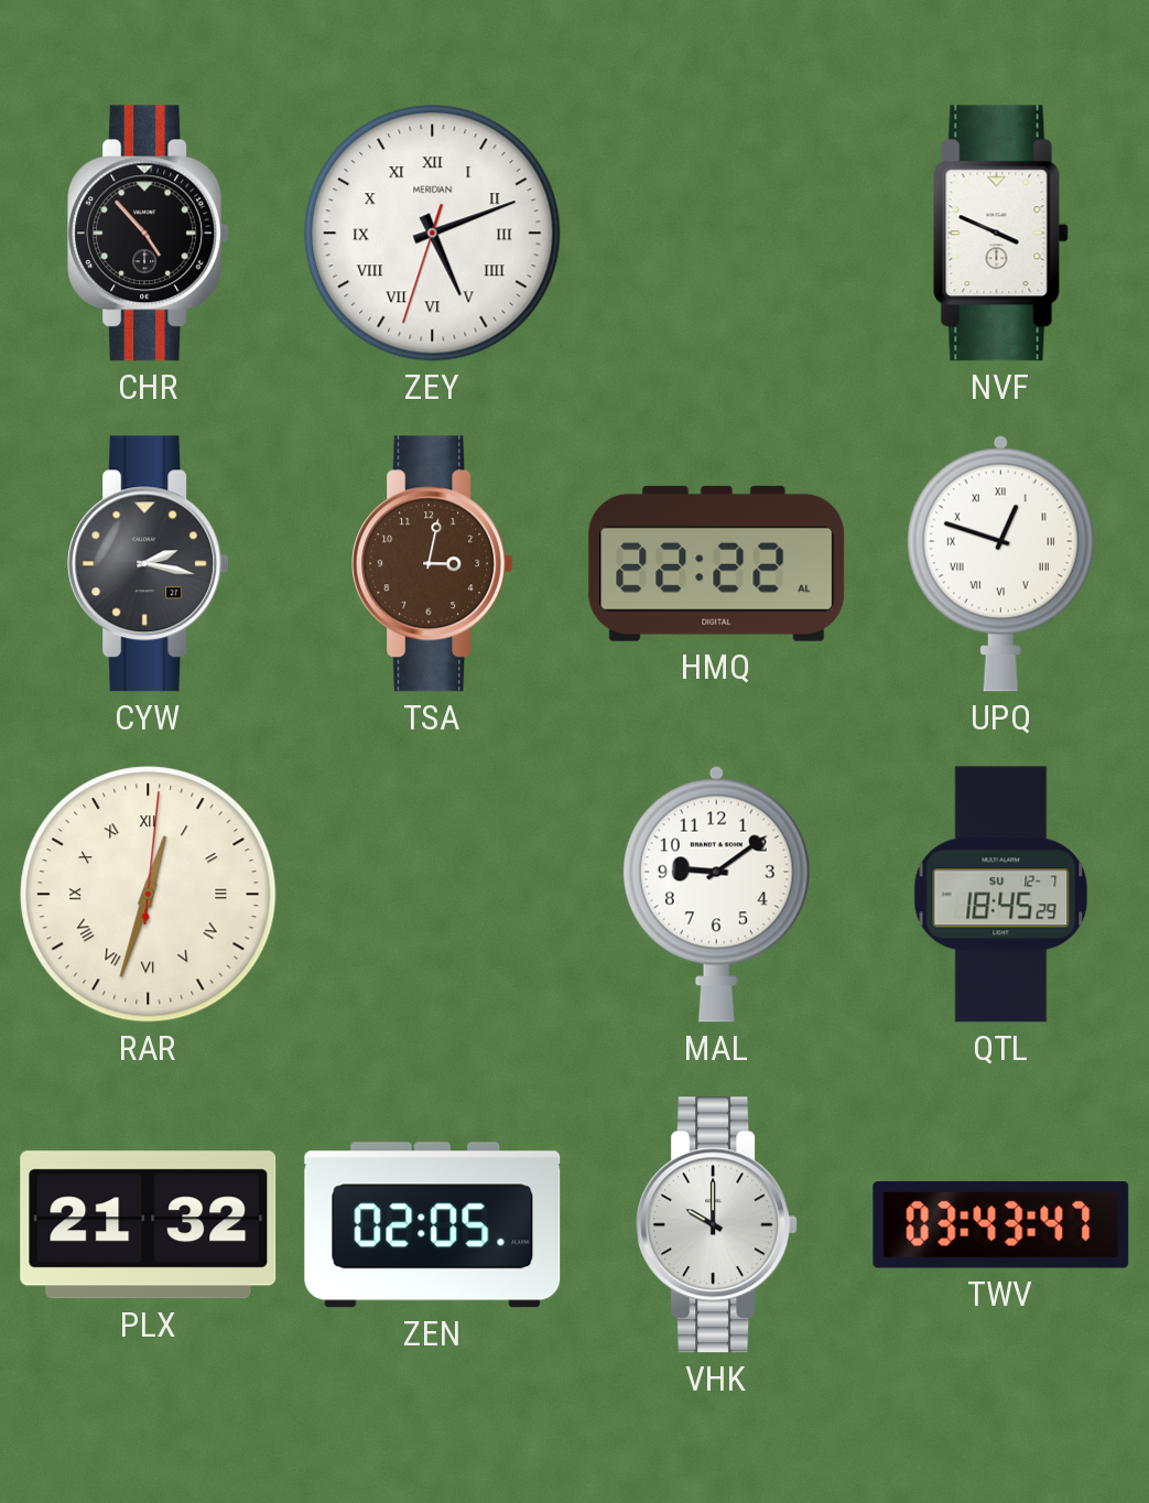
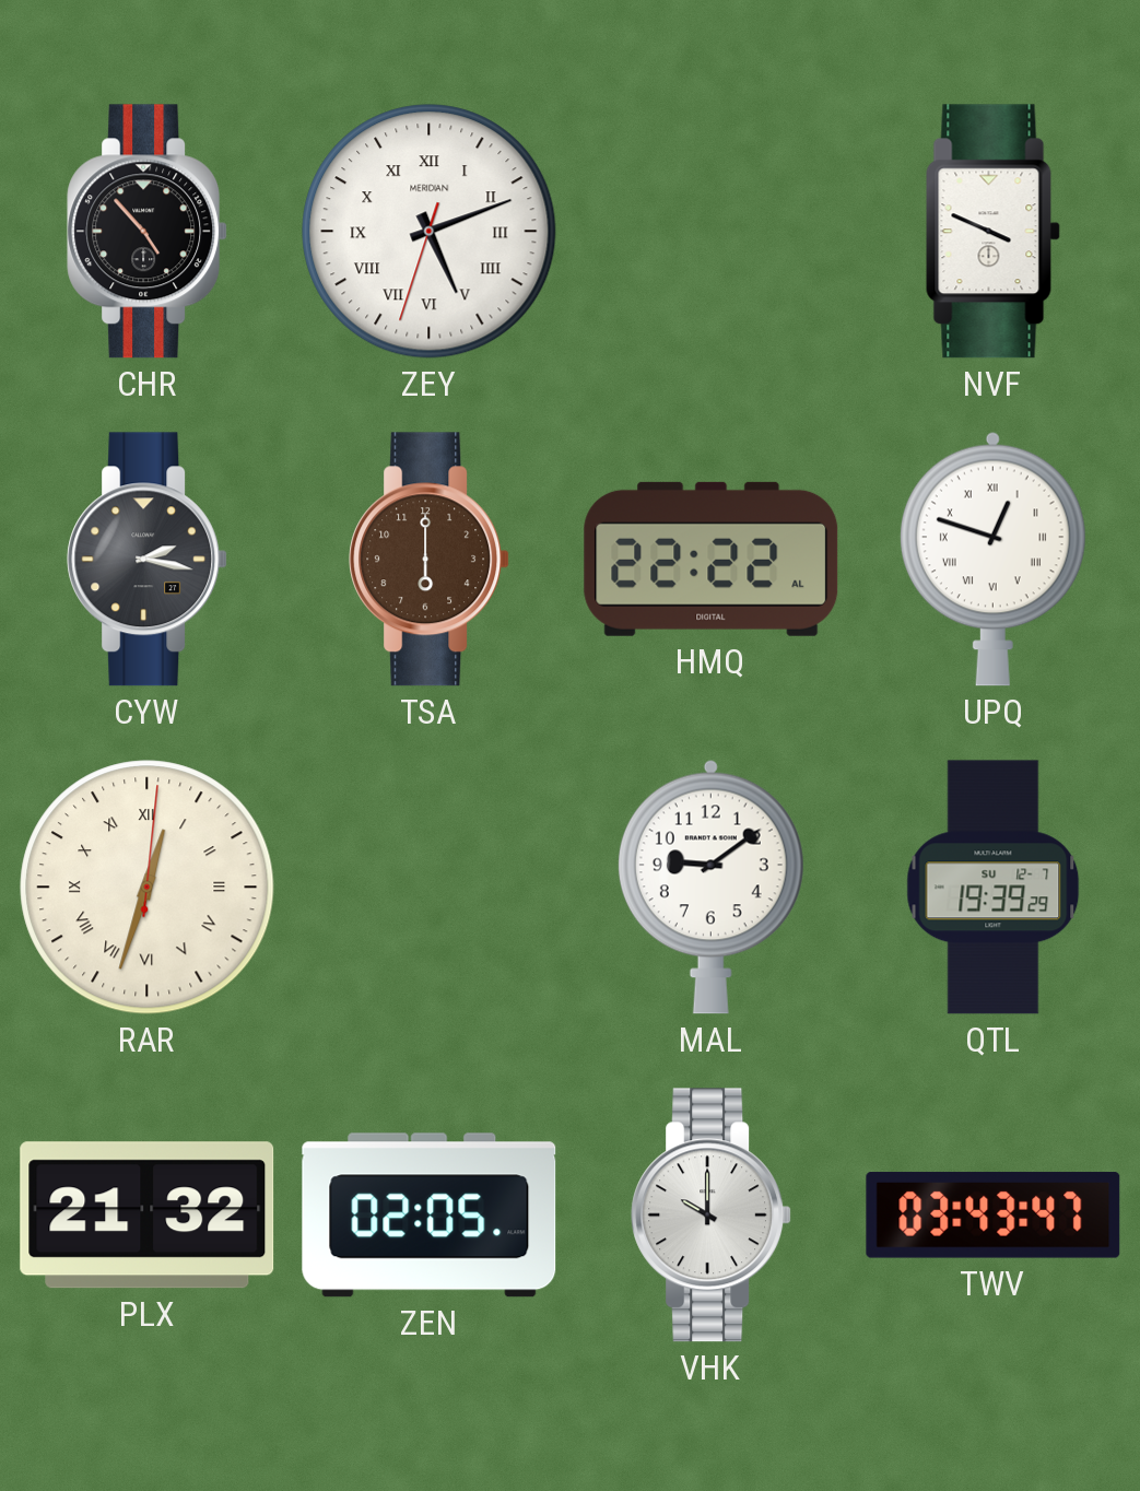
TSA: 3:02 -> 6:00 (430, 560)
QTL: 18:45 -> 19:39 (994, 888)
